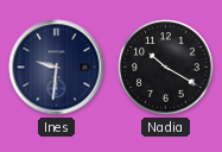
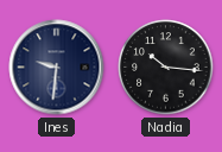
Nadia: 10:20 -> 10:16 (166, 68)
